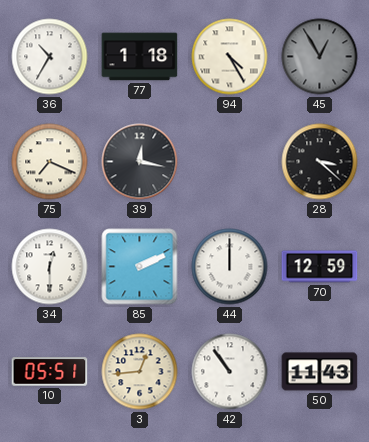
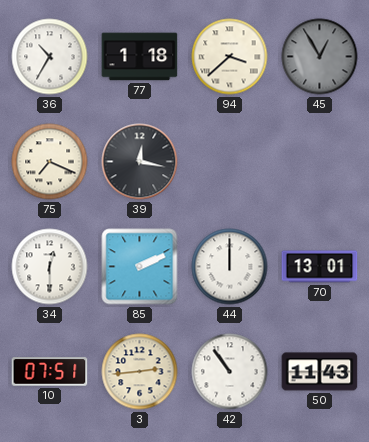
94: 4:25 -> 3:38 (230, 57)
28: 3:22 -> none (320, 162)
70: 12:59 -> 13:01 (320, 267)
10: 05:51 -> 07:51 (50, 372)
3: 12:44 -> 2:44 (140, 372)
